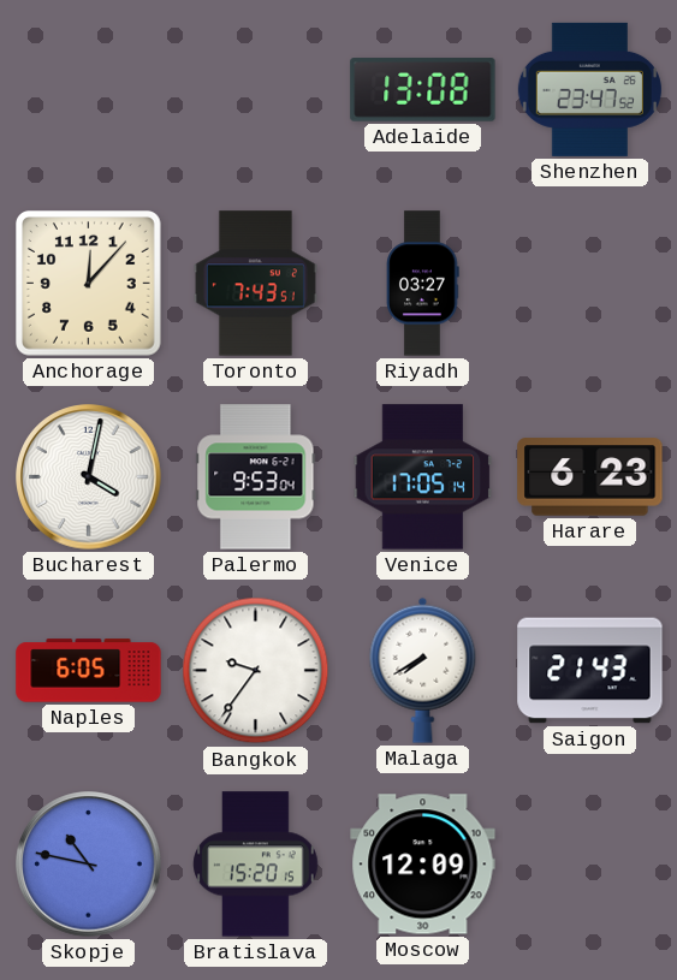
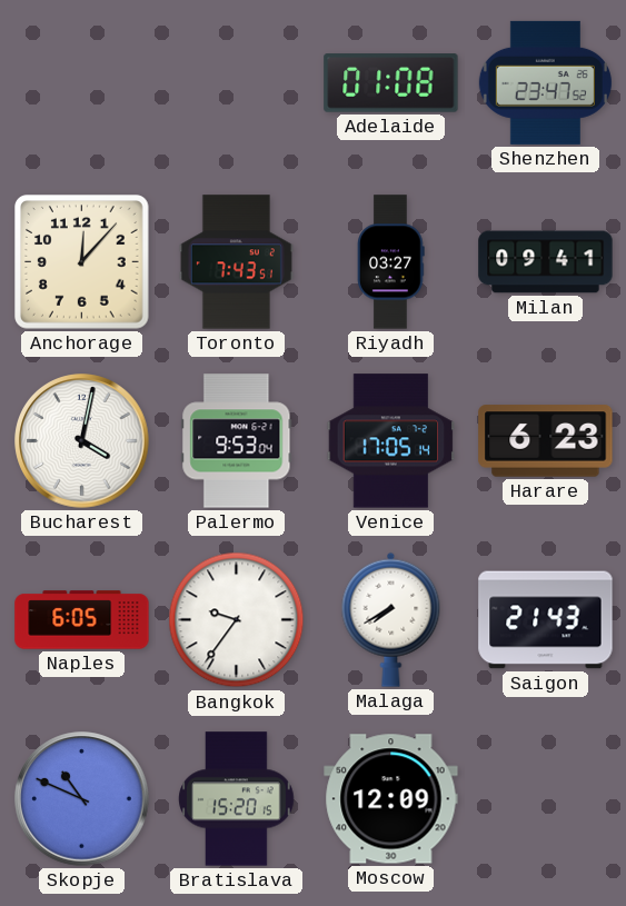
Adelaide: 13:08 -> 01:08 (391, 83)
Milan: none -> 09:41 (546, 262)
Skopje: 10:47 -> 10:49 (82, 799)
